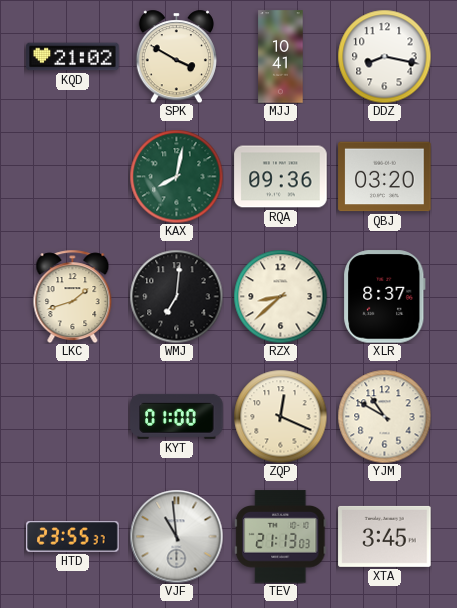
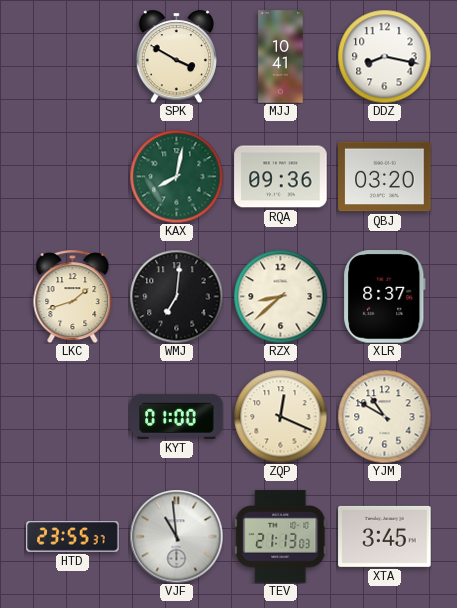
KQD: 21:02 -> none (73, 57)
